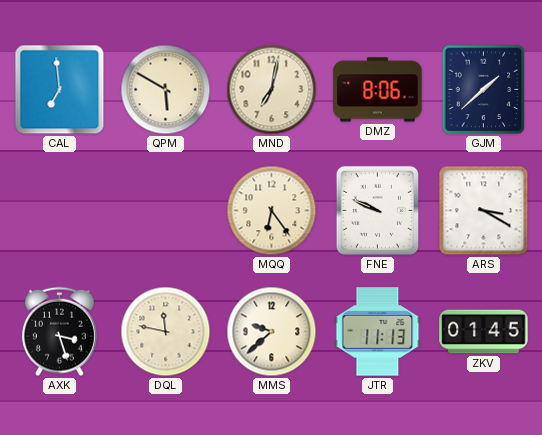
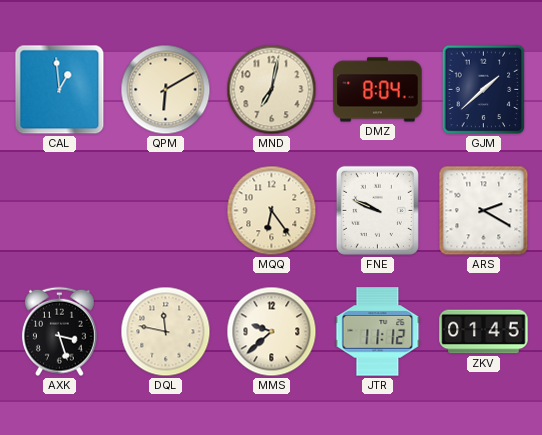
CAL: 6:59 -> 12:59 (60, 90)
QPM: 5:50 -> 6:10 (166, 90)
DMZ: 8:06 -> 8:04 (378, 90)
ARS: 3:20 -> 2:20 (484, 211)
JTR: 11:13 -> 11:12 (378, 332)
